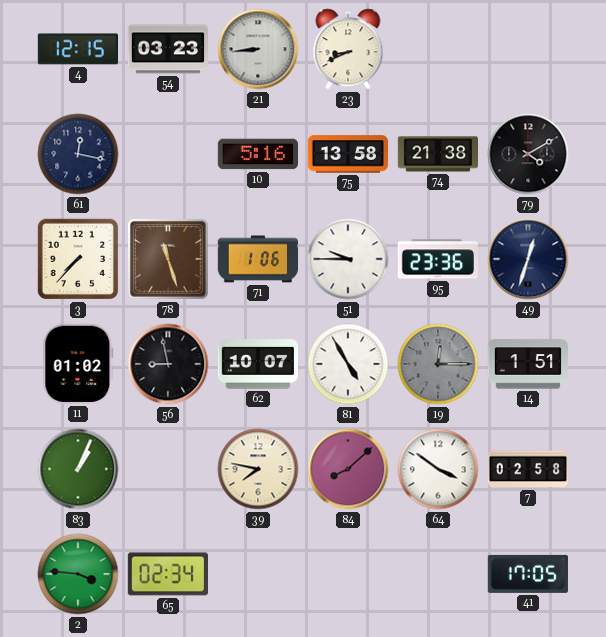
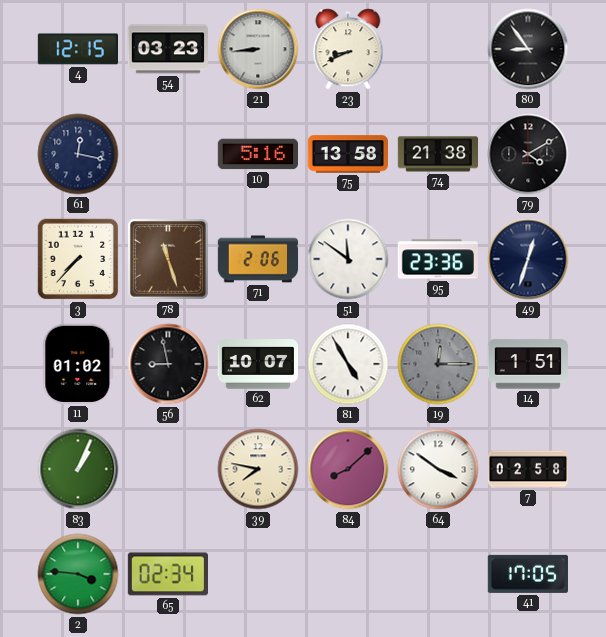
80: none -> 8:54 (528, 49)
71: 1:06 -> 2:06 (258, 259)
51: 9:45 -> 11:51 (348, 259)
